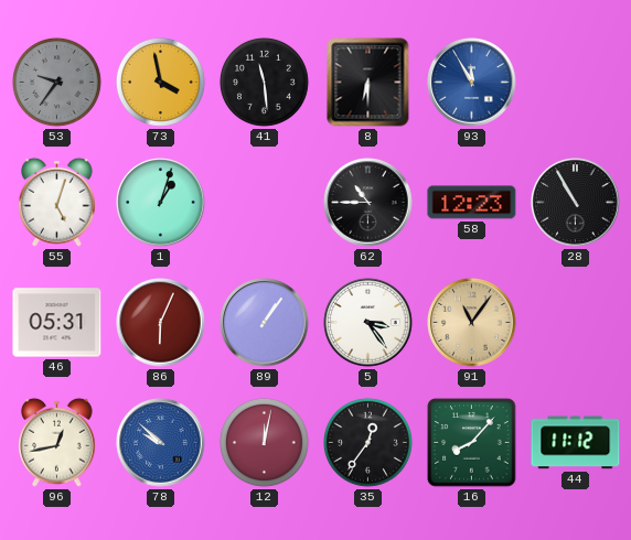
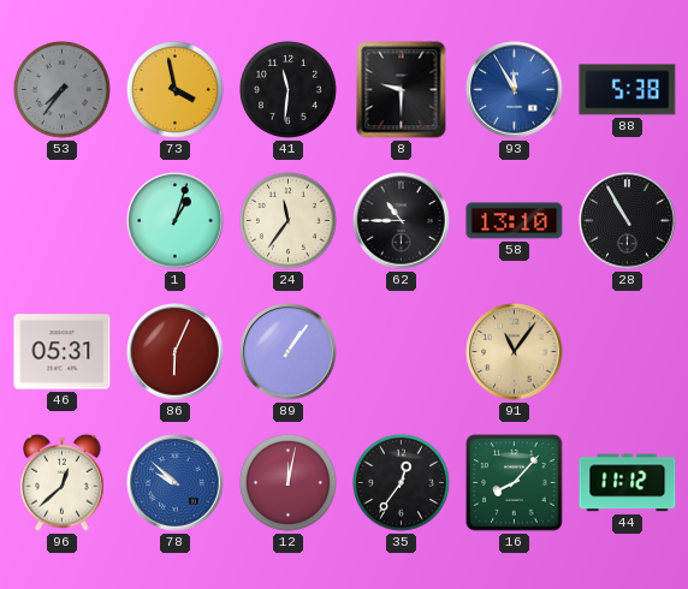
53: 9:36 -> 7:36 (63, 90)
41: 11:29 -> 11:31 (289, 90)
8: 6:30 -> 9:30 (402, 90)
88: none -> 5:38 (628, 90)
55: 5:03 -> none (57, 202)
24: none -> 11:36 (289, 221)
58: 12:23 -> 13:10 (515, 221)
5: 3:24 -> none (368, 323)
96: 12:43 -> 12:38 (63, 482)
